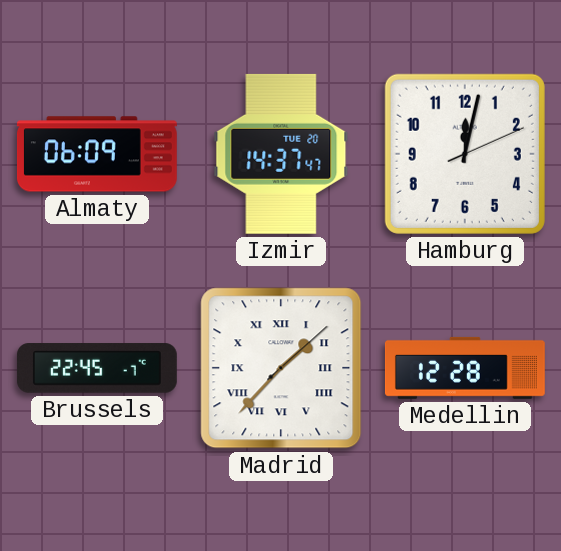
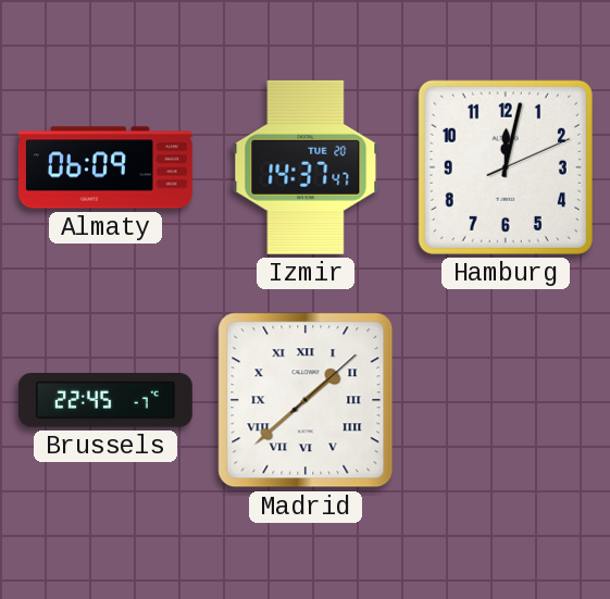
Madrid: 1:37 -> 1:38 (306, 400)
Medellin: 12:28 -> none (465, 368)
